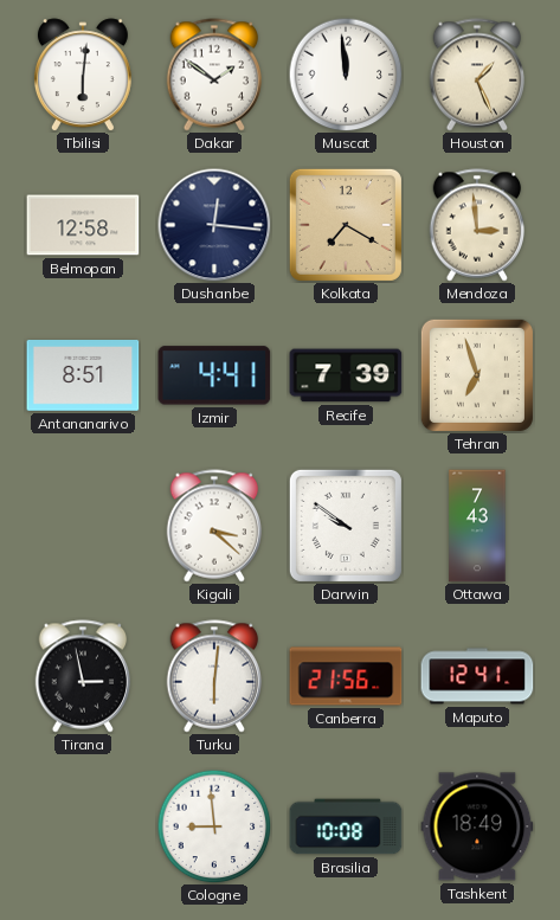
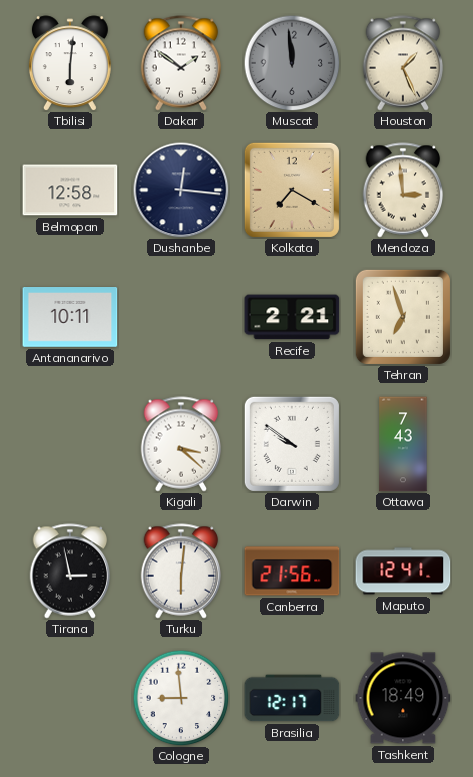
Muscat dial: white -> grey (292, 63)
Antananarivo: 8:51 -> 10:11 (70, 318)
Izmir: 4:41 -> none (214, 375)
Recife: 7:39 -> 2:21 (292, 317)
Brasilia: 10:08 -> 12:17 (292, 698)
